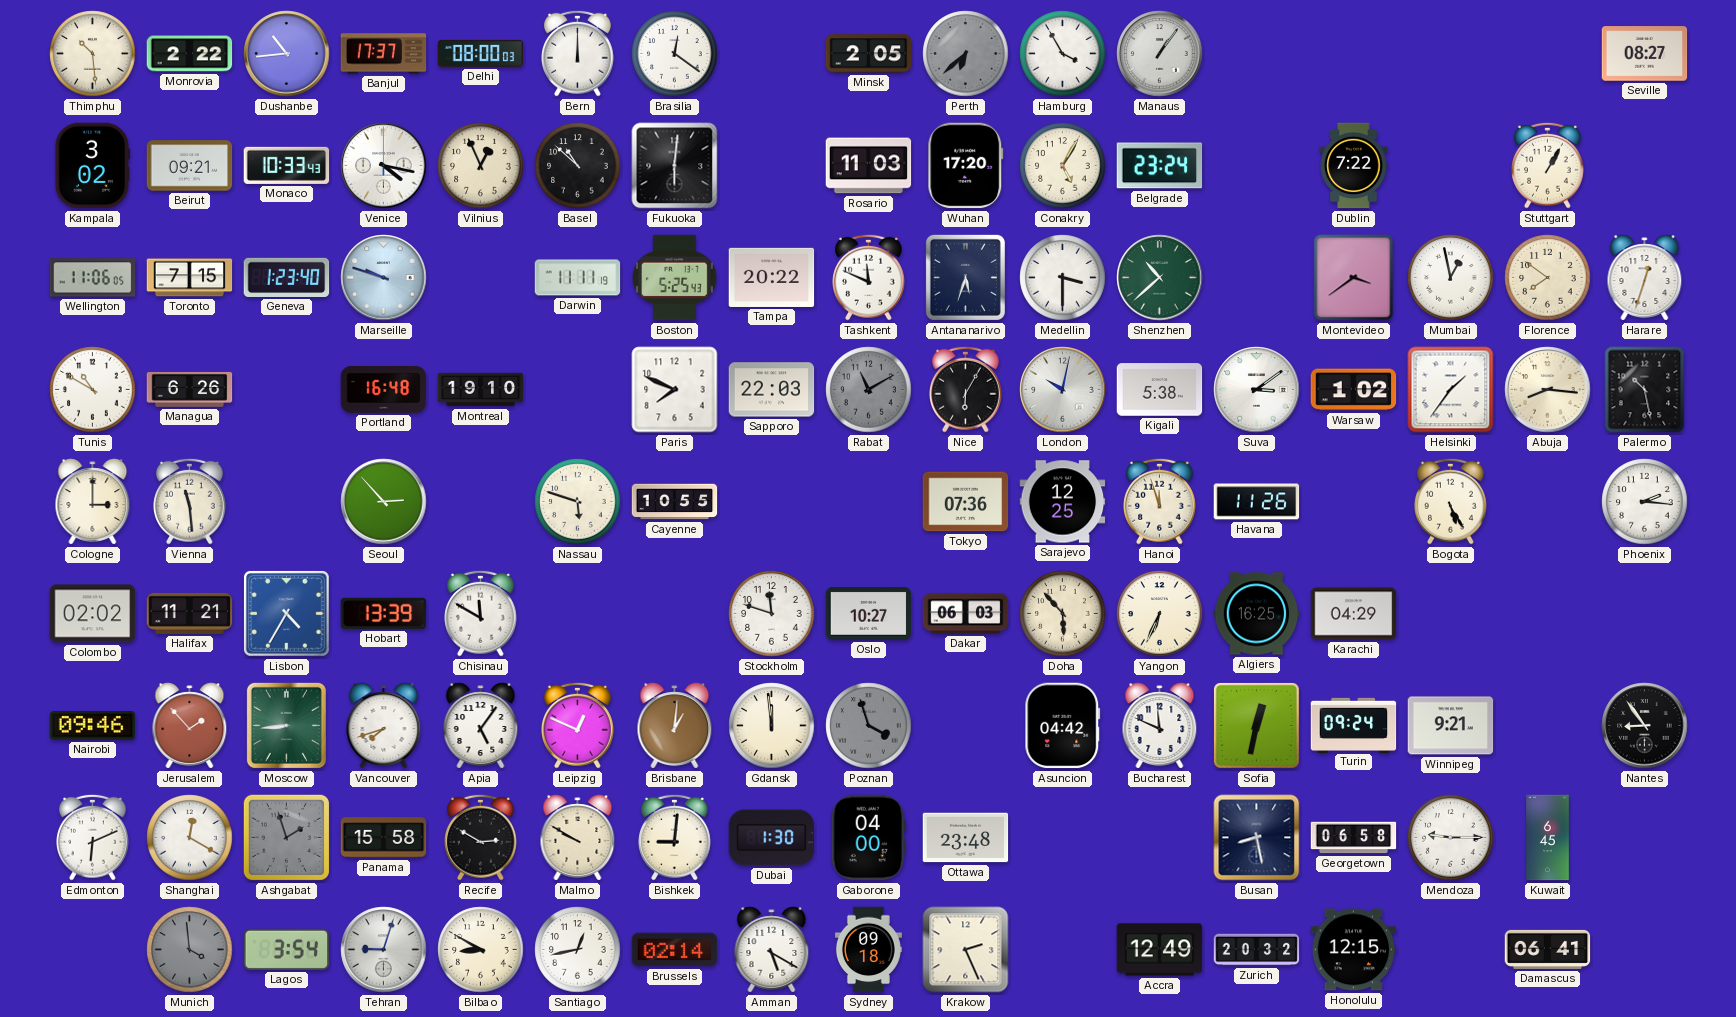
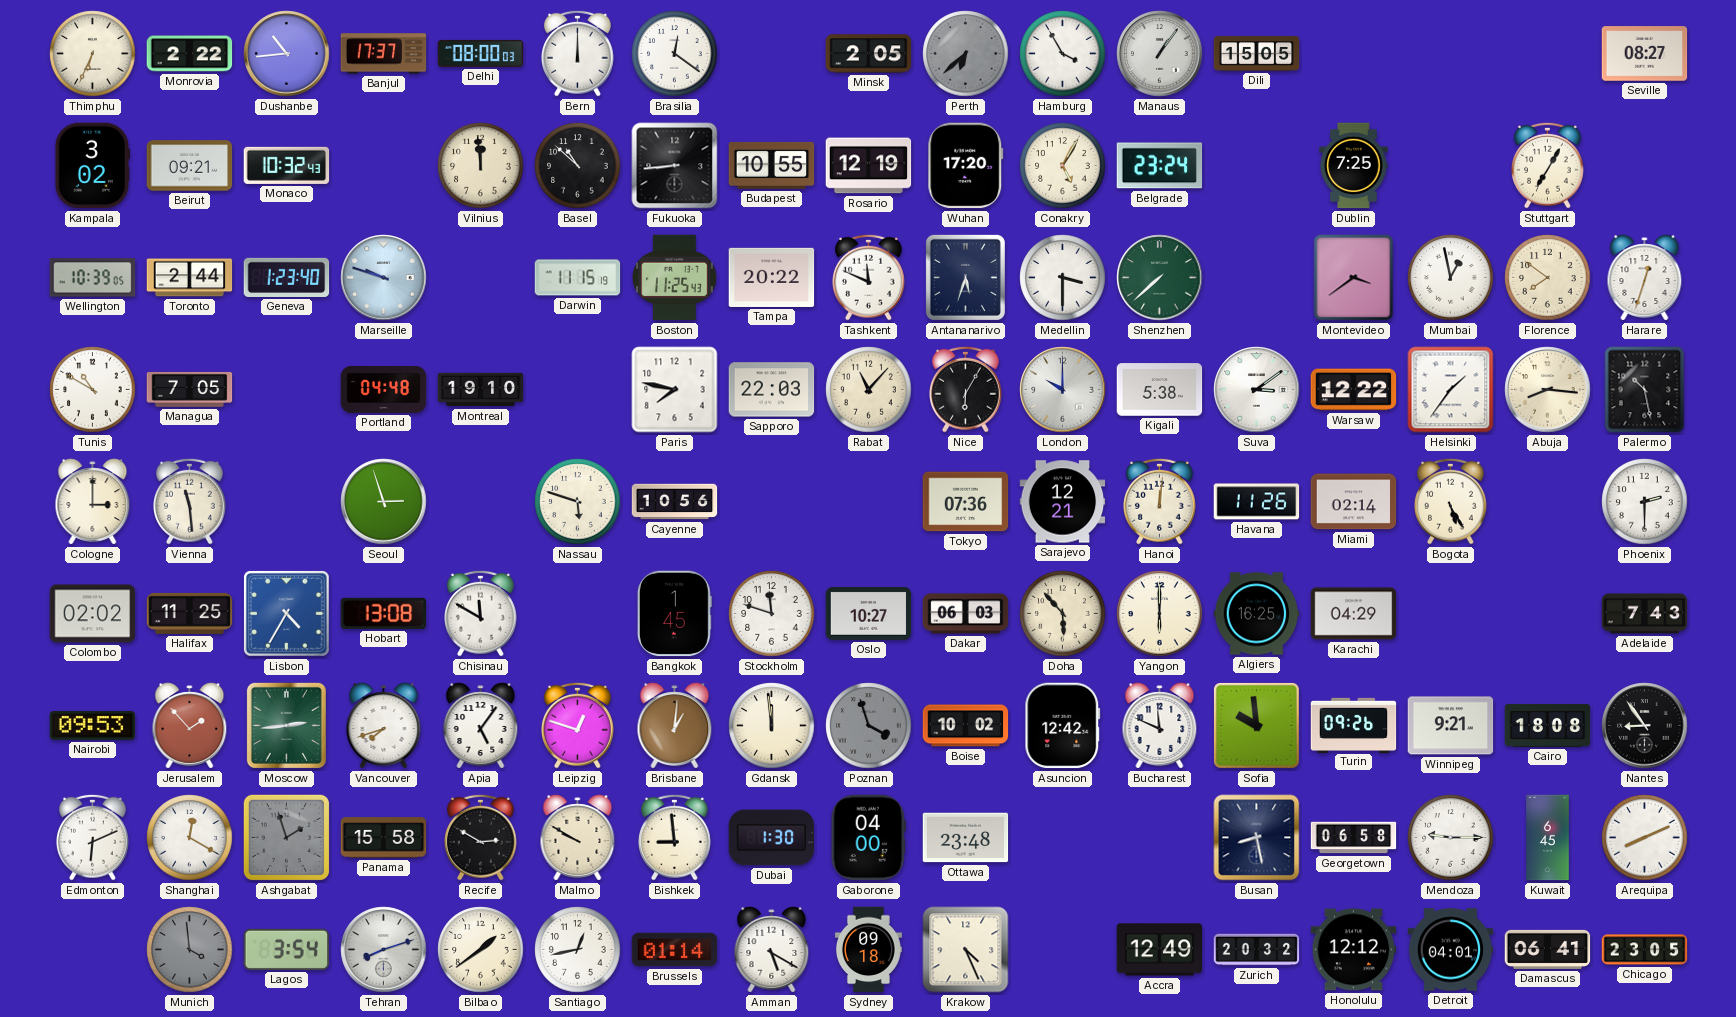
Thimphu: 10:29 -> 6:34 (93, 54)
Dili: none -> 15:05 (1257, 54)
Monaco: 10:33 -> 10:32 (287, 165)
Venice: 4:17 -> none (384, 166)
Vilnius: 12:56 -> 11:59 (481, 166)
Fukuoka: 6:01 -> 8:44 (675, 166)
Budapest: none -> 10:55 (772, 165)
Rosario: 11:03 -> 12:19 (869, 166)
Dublin: 7:22 -> 7:25 (1354, 166)
Stuttgart: 1:05 -> 7:05 (1548, 165)
Wellington: 11:06 -> 10:39 (93, 278)
Toronto: 7:15 -> 2:44 (190, 278)
Darwin: 11:11 -> 11:15 (578, 278)
Boston: 5:25 -> 11:25 (675, 278)
Shenzhen: 10:38 -> 7:38 (1160, 278)
Managua: 6:26 -> 7:05 (190, 390)
Portland: 16:48 -> 04:48 (384, 390)
Paris: 7:49 -> 7:47 (675, 390)
Rabat: 11:10 -> 11:07 (869, 390)
Rabat dial: grey -> cream (869, 390)
London: 10:02 -> 10:00 (1063, 390)
Warsaw: 1:02 -> 12:22 (1354, 390)
Seoul: 2:53 -> 2:57 (384, 502)
Cayenne: 10:55 -> 10:56 (675, 502)
Sarajevo: 12:25 -> 12:21 (1063, 502)
Hanoi: 11:57 -> 12:01 (1160, 501)
Miami: none -> 02:14 (1354, 502)
Phoenix: 2:16 -> 2:30 (1645, 502)
Halifax: 11:21 -> 11:25 (190, 613)
Hobart: 13:39 -> 13:08 (384, 613)
Bangkok: none -> 1:45 (674, 614)
Yangon: 6:34 -> 6:00 (1160, 614)
Adelaide: none -> 7:43 (1645, 614)
Nairobi: 09:46 -> 09:53 (93, 726)
Moscow: 8:44 -> 2:44 (286, 725)
Leipzig: 12:49 -> 12:48 (578, 725)
Boise: none -> 10:02 (966, 726)
Asuncion: 04:42 -> 12:42 (1063, 726)
Sofia: 12:32 -> 9:59 (1256, 725)
Turin: 09:24 -> 09:26 (1354, 725)
Cairo: none -> 18:08 (1548, 725)
Bishkek: 9:01 -> 8:59 (675, 837)
Arequipa: none -> 8:11 (1645, 838)
Tehran: 9:03 -> 8:12 (384, 950)
Bilbao: 8:50 -> 1:39 (481, 950)
Brussels: 02:14 -> 01:14 (675, 950)
Krakow: 2:26 -> 4:26 (966, 950)
Honolulu: 12:15 -> 12:12 (1354, 950)
Detroit: none -> 04:01 (1451, 950)
Chicago: none -> 23:05 (1645, 950)
